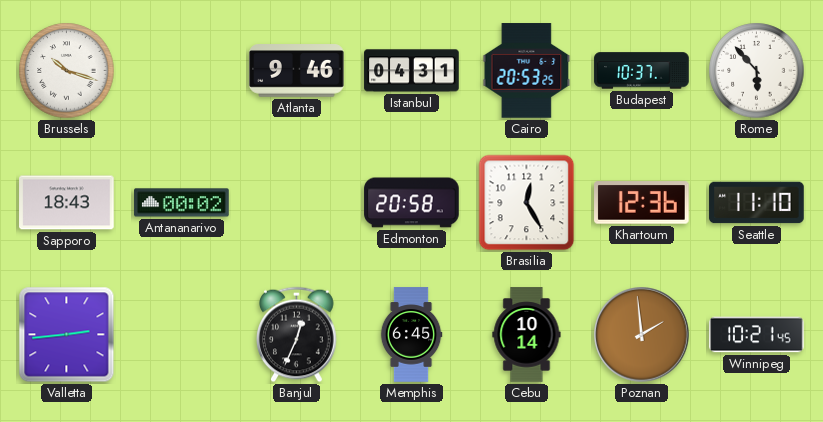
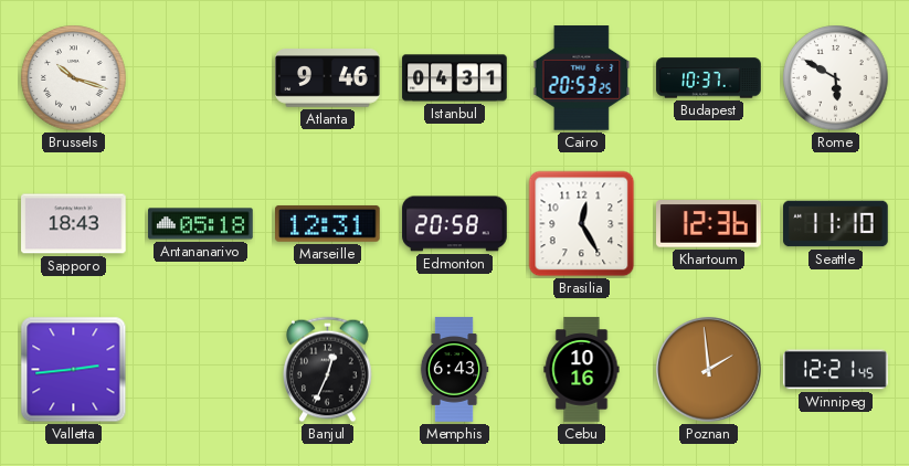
Rome: 5:53 -> 5:50 (836, 78)
Antananarivo: 00:02 -> 05:18 (201, 224)
Marseille: none -> 12:31 (328, 223)
Memphis: 6:45 -> 6:43 (454, 370)
Cebu: 10:14 -> 10:16 (582, 370)
Winnipeg: 10:21 -> 12:21 (836, 370)
